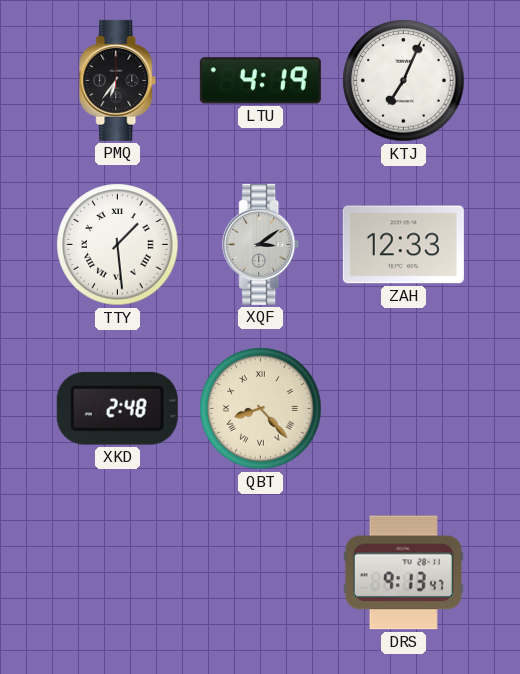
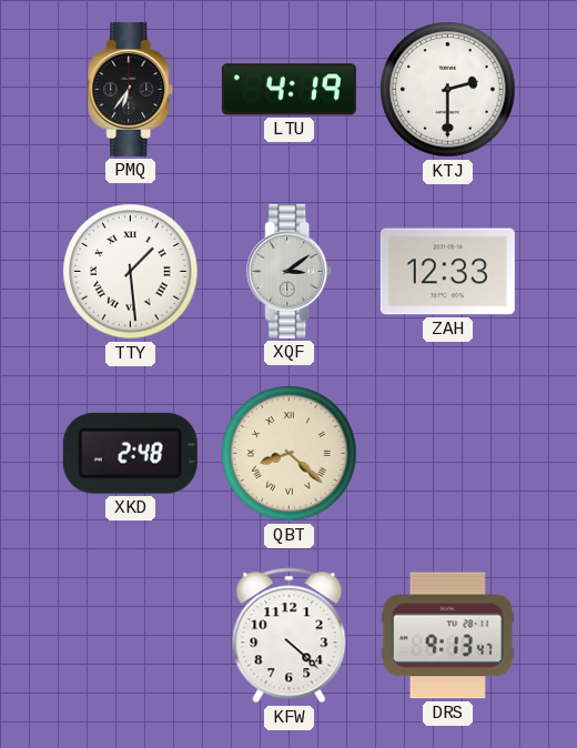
KTJ: 7:04 -> 2:30 (448, 90)
QBT: 8:23 -> 8:22 (290, 454)
KFW: none -> 4:22 (290, 636)
